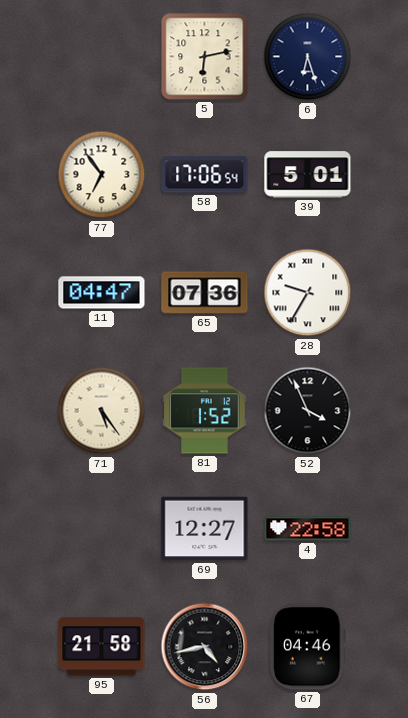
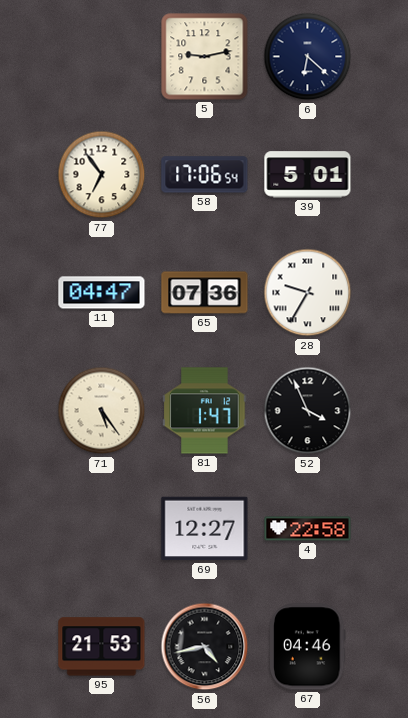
5: 6:13 -> 9:13 (205, 57)
6: 6:27 -> 6:22 (308, 57)
81: 1:52 -> 1:47 (205, 411)
95: 21:58 -> 21:53 (102, 647)
